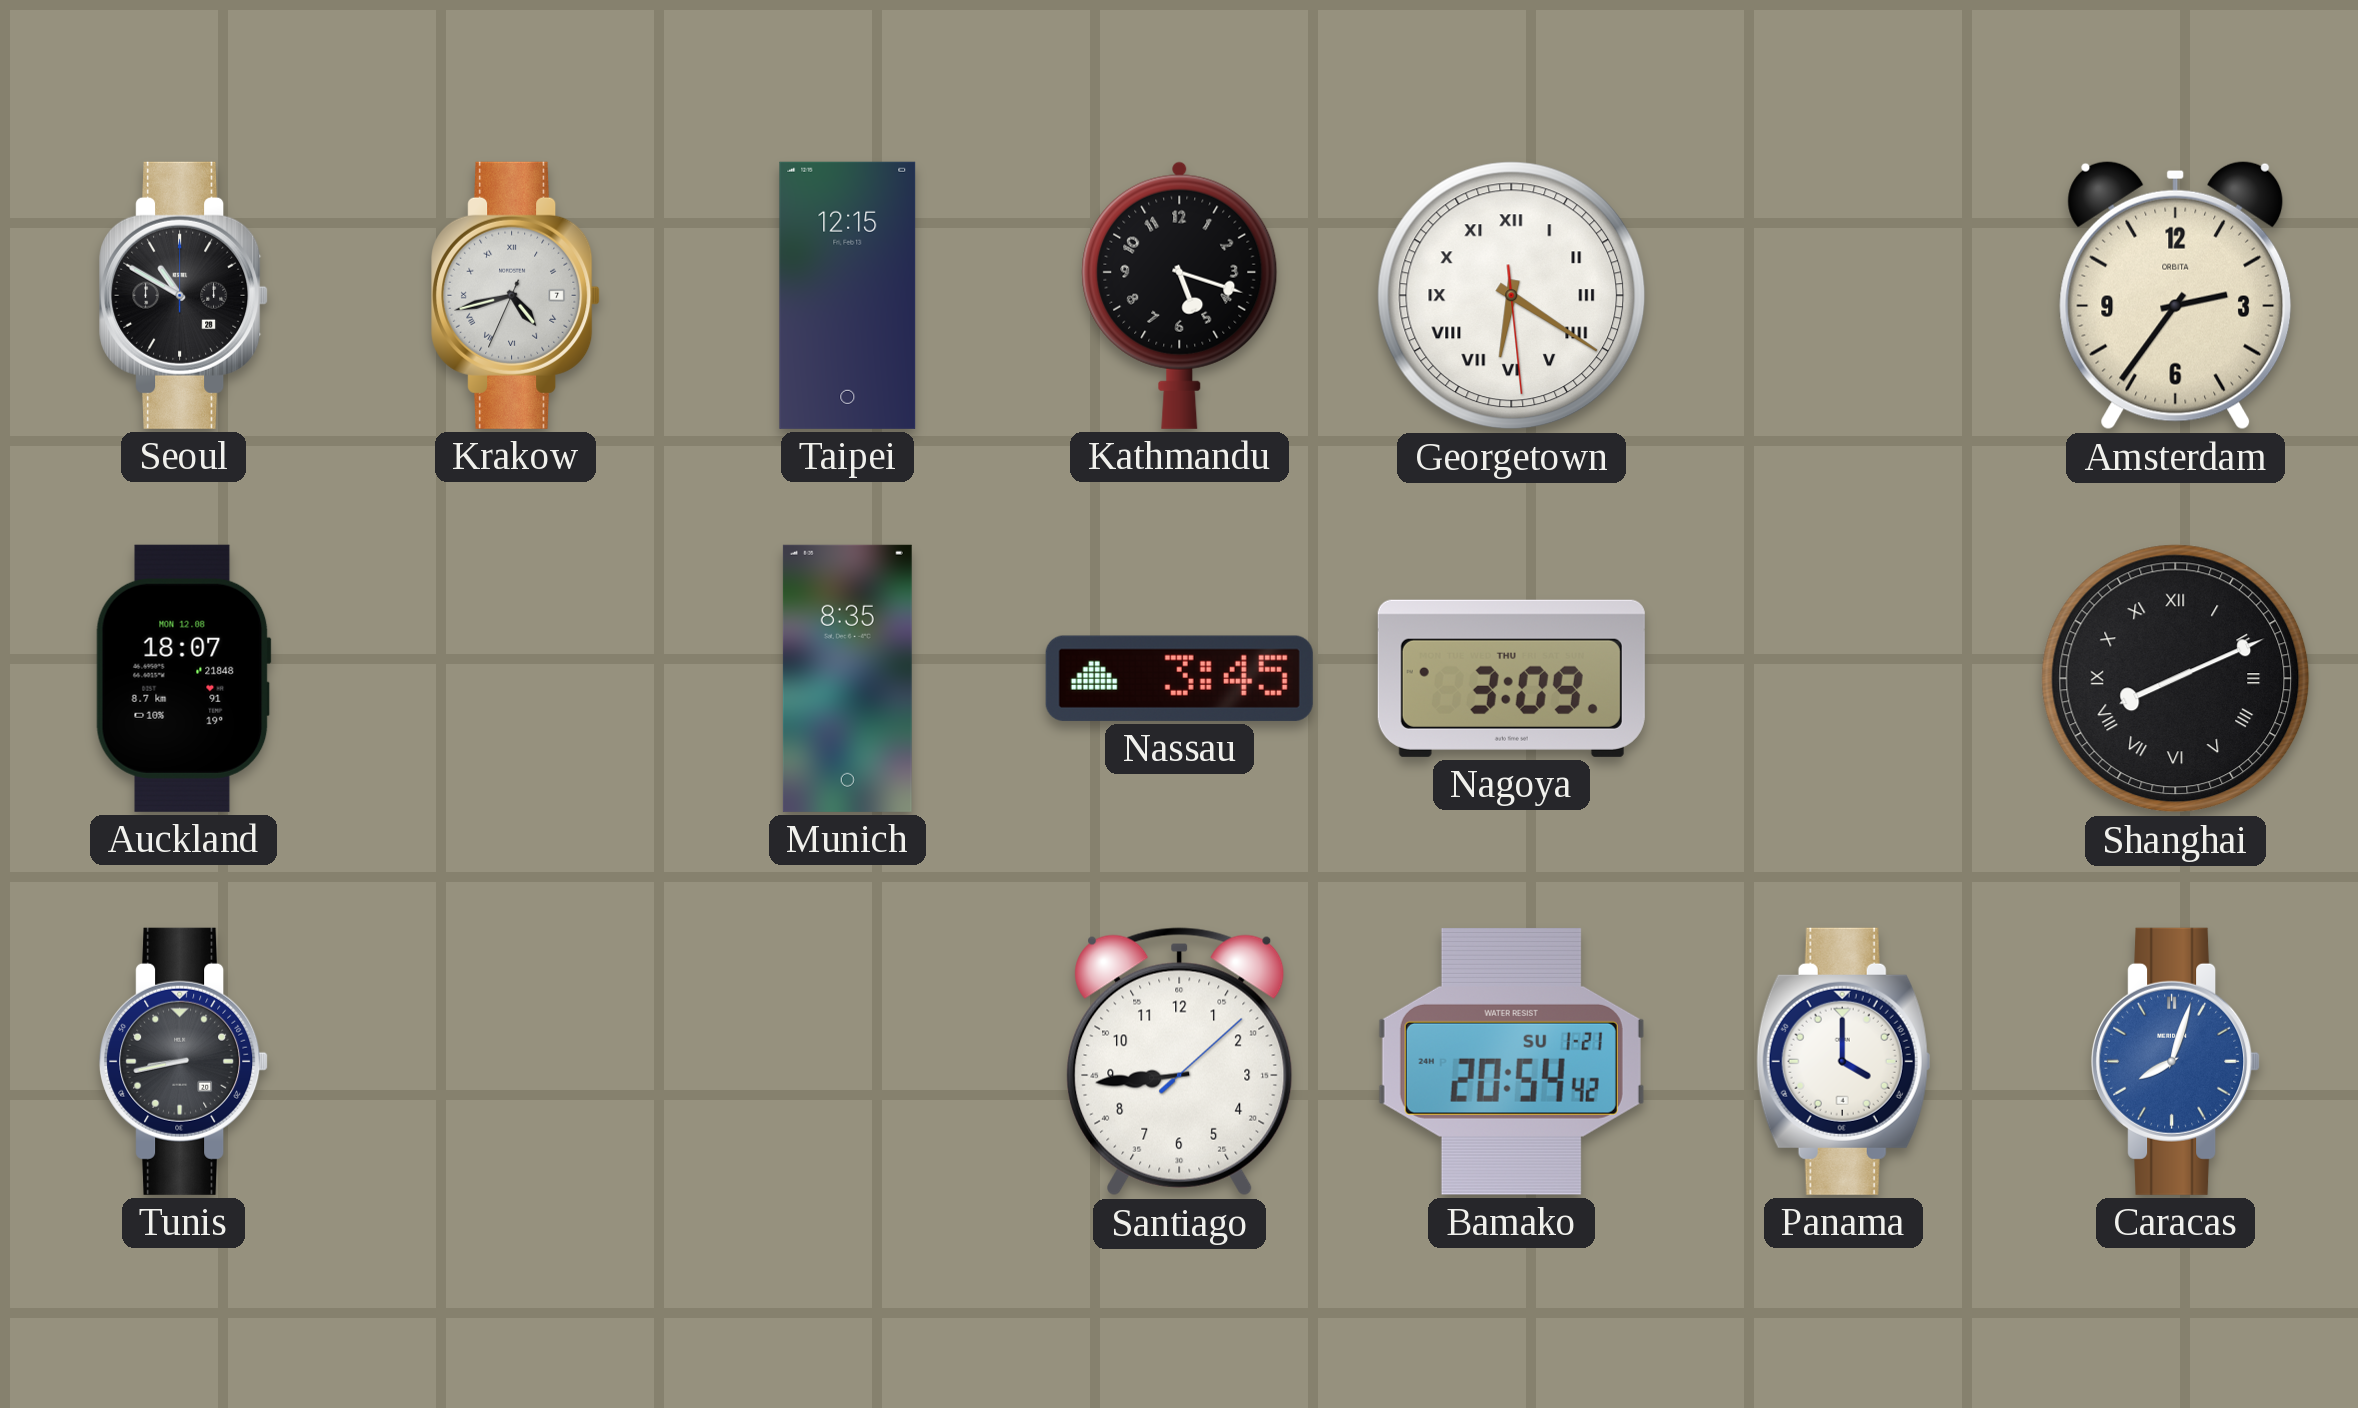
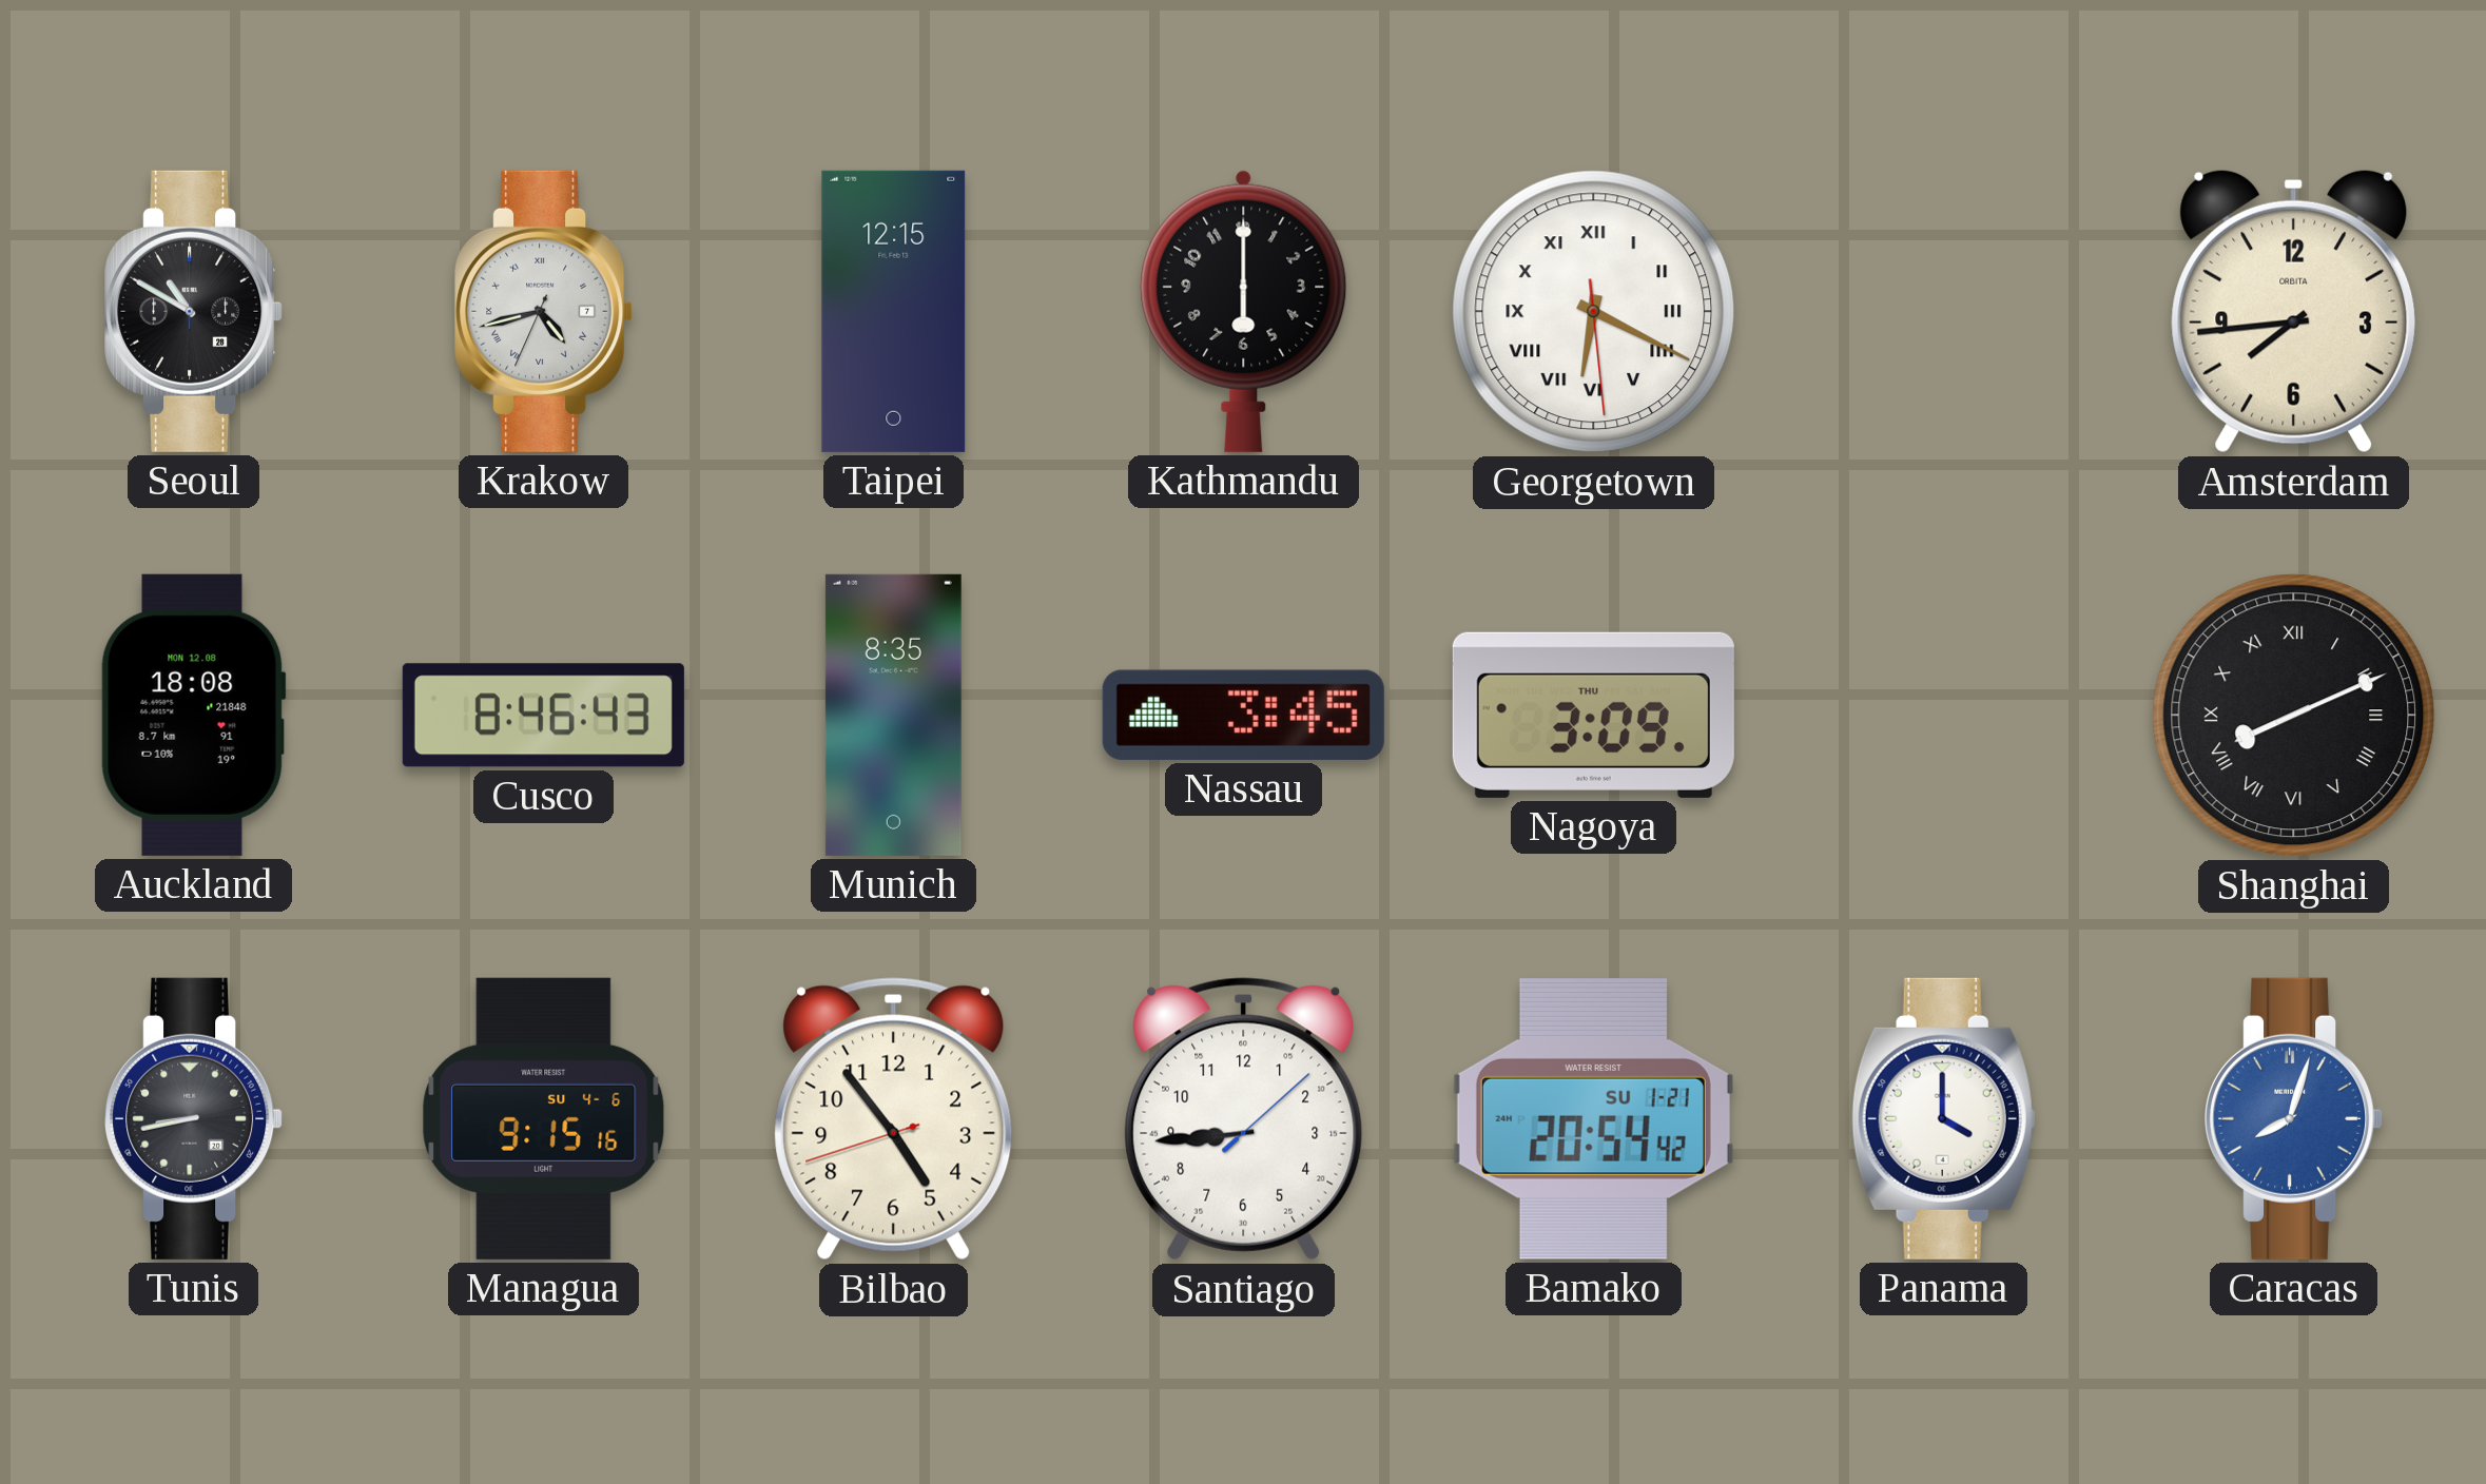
Kathmandu: 5:18 -> 6:00 (1244, 311)
Georgetown: 6:20 -> 6:19 (1594, 312)
Amsterdam: 2:36 -> 7:44 (2294, 311)
Auckland: 18:07 -> 18:08 (193, 715)
Cusco: none -> 8:46 (543, 716)
Managua: none -> 9:15 (544, 1118)
Bilbao: none -> 4:53 (894, 1119)
